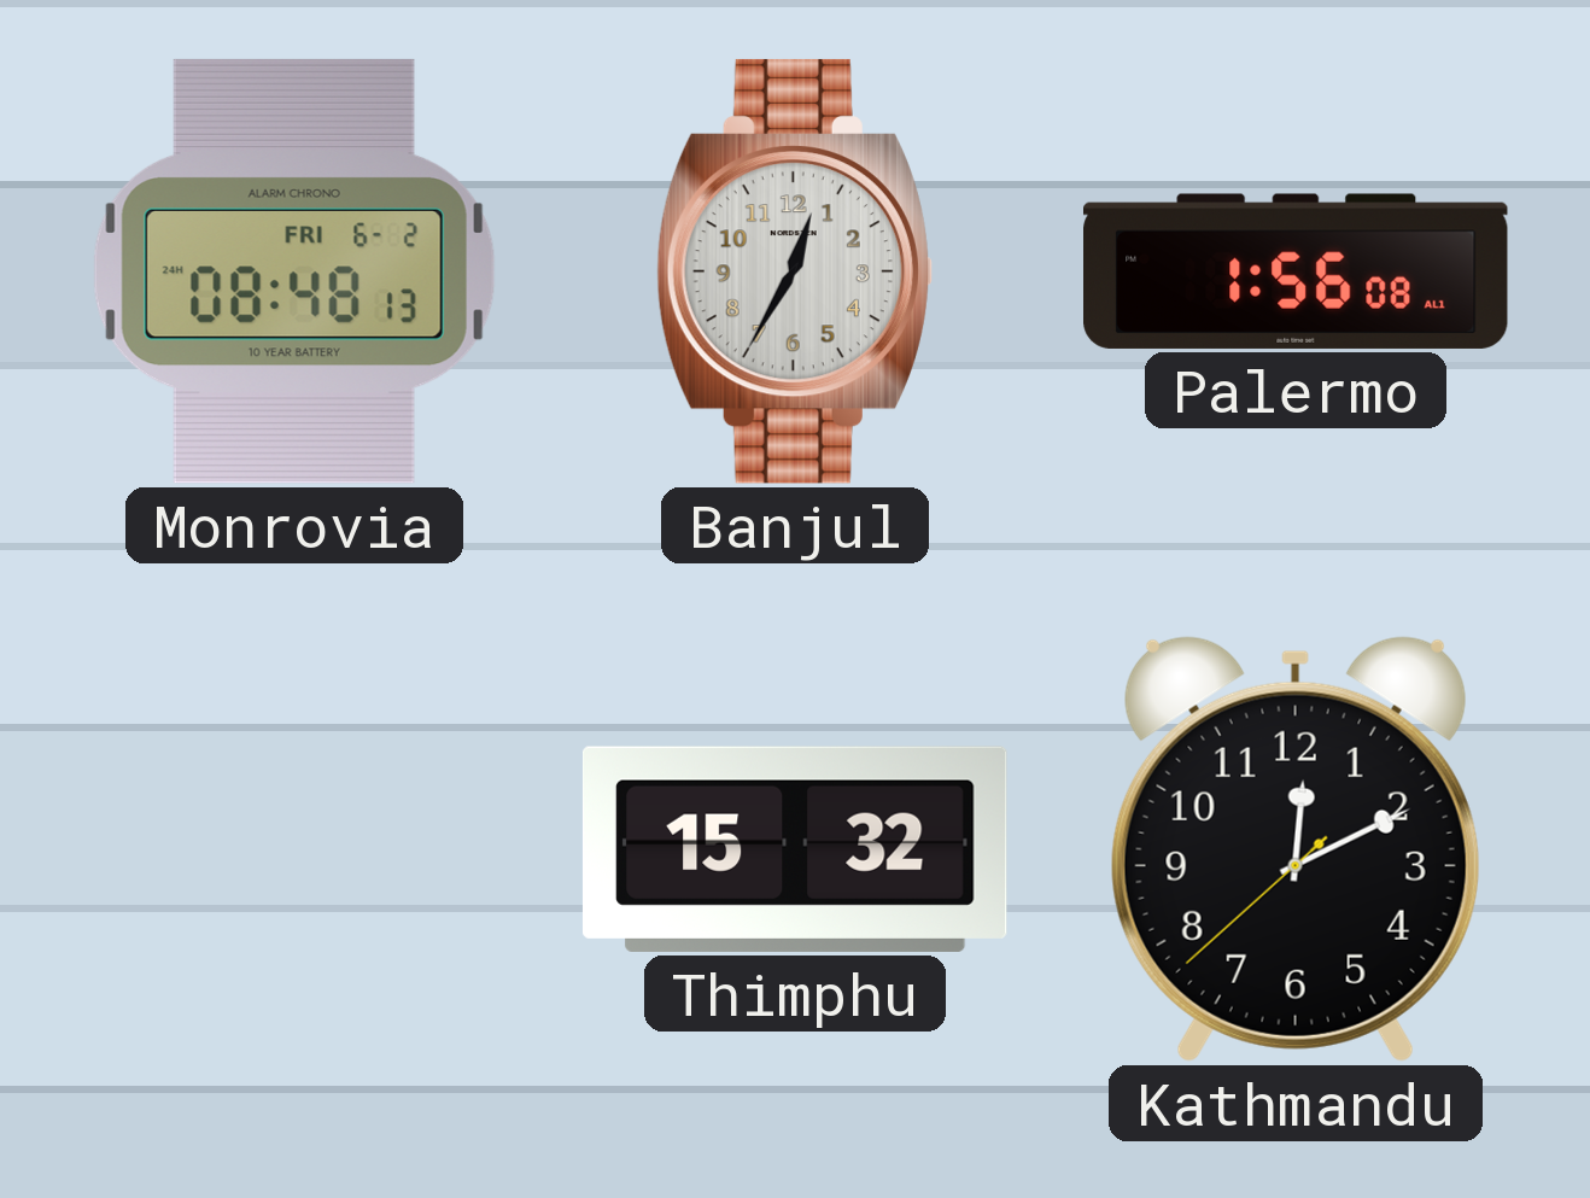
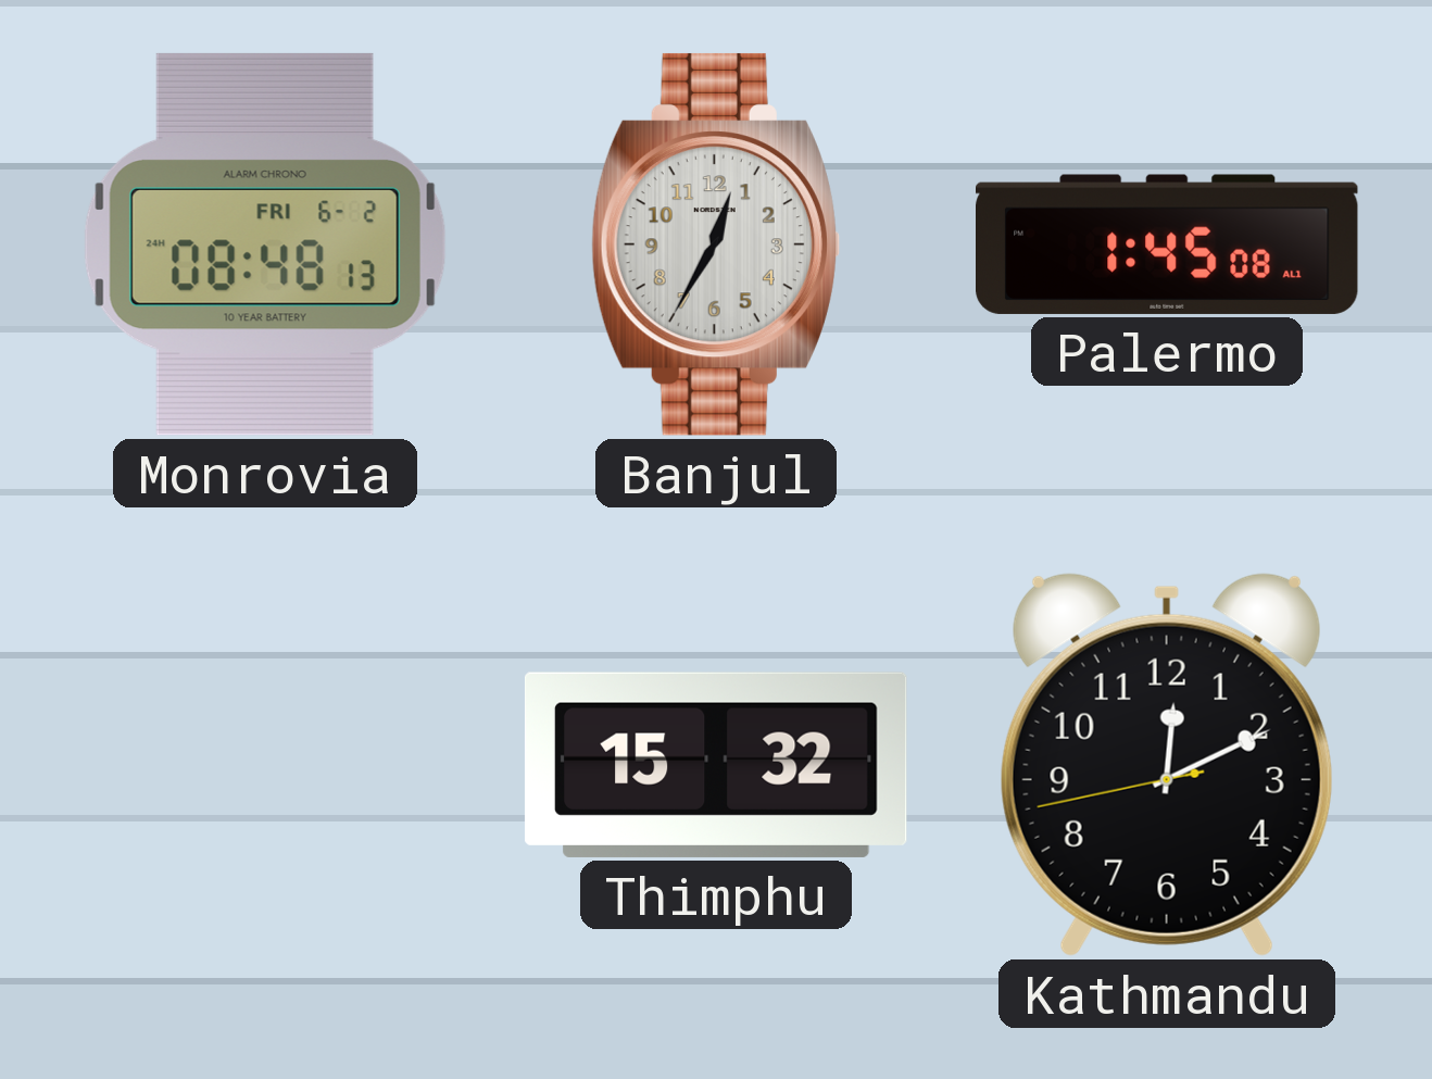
Palermo: 1:56 -> 1:45 (1168, 244)
Kathmandu: 12:10:38 -> 12:10:43 (1167, 765)
